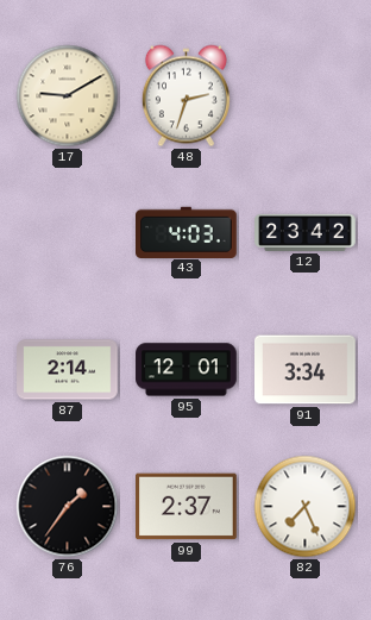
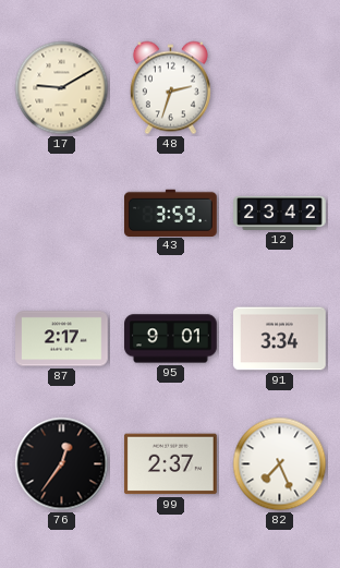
43: 4:03 -> 3:59 (171, 213)
87: 2:14 -> 2:17 (62, 339)
95: 12:01 -> 9:01 (171, 339)
76: 1:36 -> 12:36 (62, 464)
